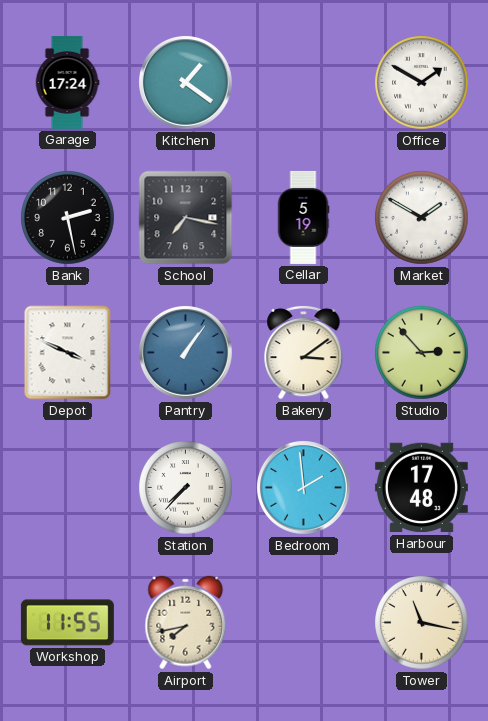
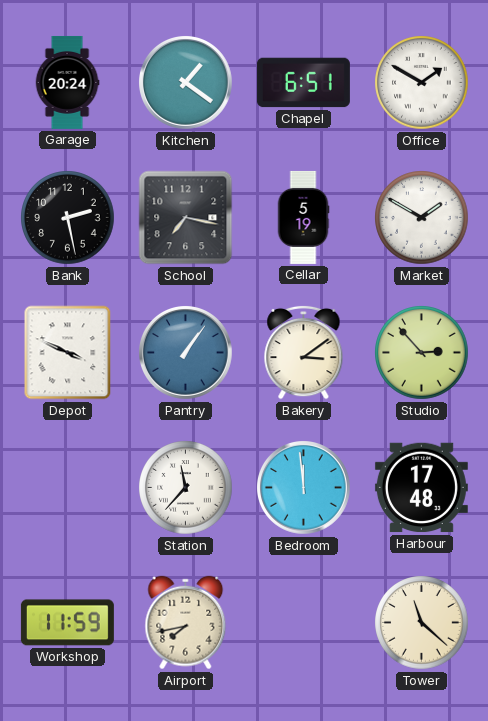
Garage: 17:24 -> 20:24 (67, 82)
Chapel: none -> 6:51 (303, 83)
Station: 7:37 -> 11:37 (186, 488)
Bedroom: 1:59 -> 11:59 (304, 488)
Workshop: 11:55 -> 11:59 (67, 623)
Tower: 11:17 -> 11:22 (422, 623)
